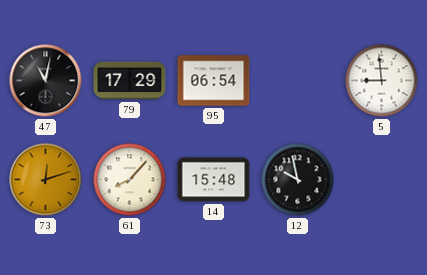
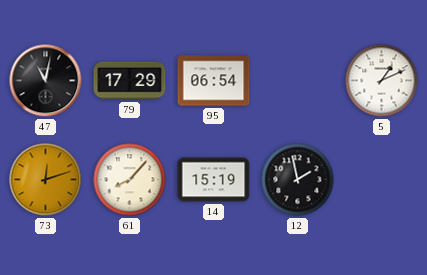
5: 8:59 -> 1:11 (382, 81)
14: 15:48 -> 15:19 (214, 180)
12: 9:58 -> 1:58 (298, 180)
